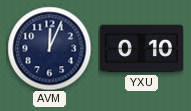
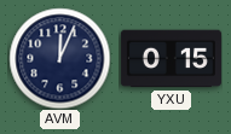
YXU: 0:10 -> 0:15 (171, 59)
